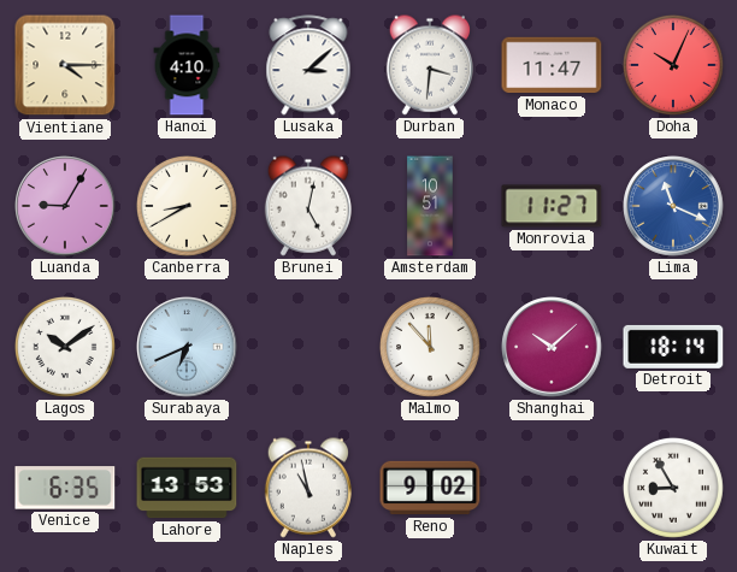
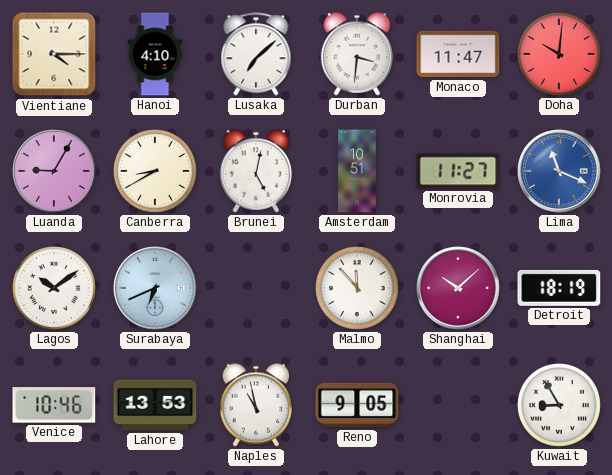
Lusaka: 3:08 -> 7:08 (256, 54)
Doha: 10:04 -> 10:01 (559, 54)
Detroit: 18:14 -> 18:19 (559, 288)
Venice: 6:35 -> 10:46 (54, 405)
Reno: 9:02 -> 9:05 (357, 405)
